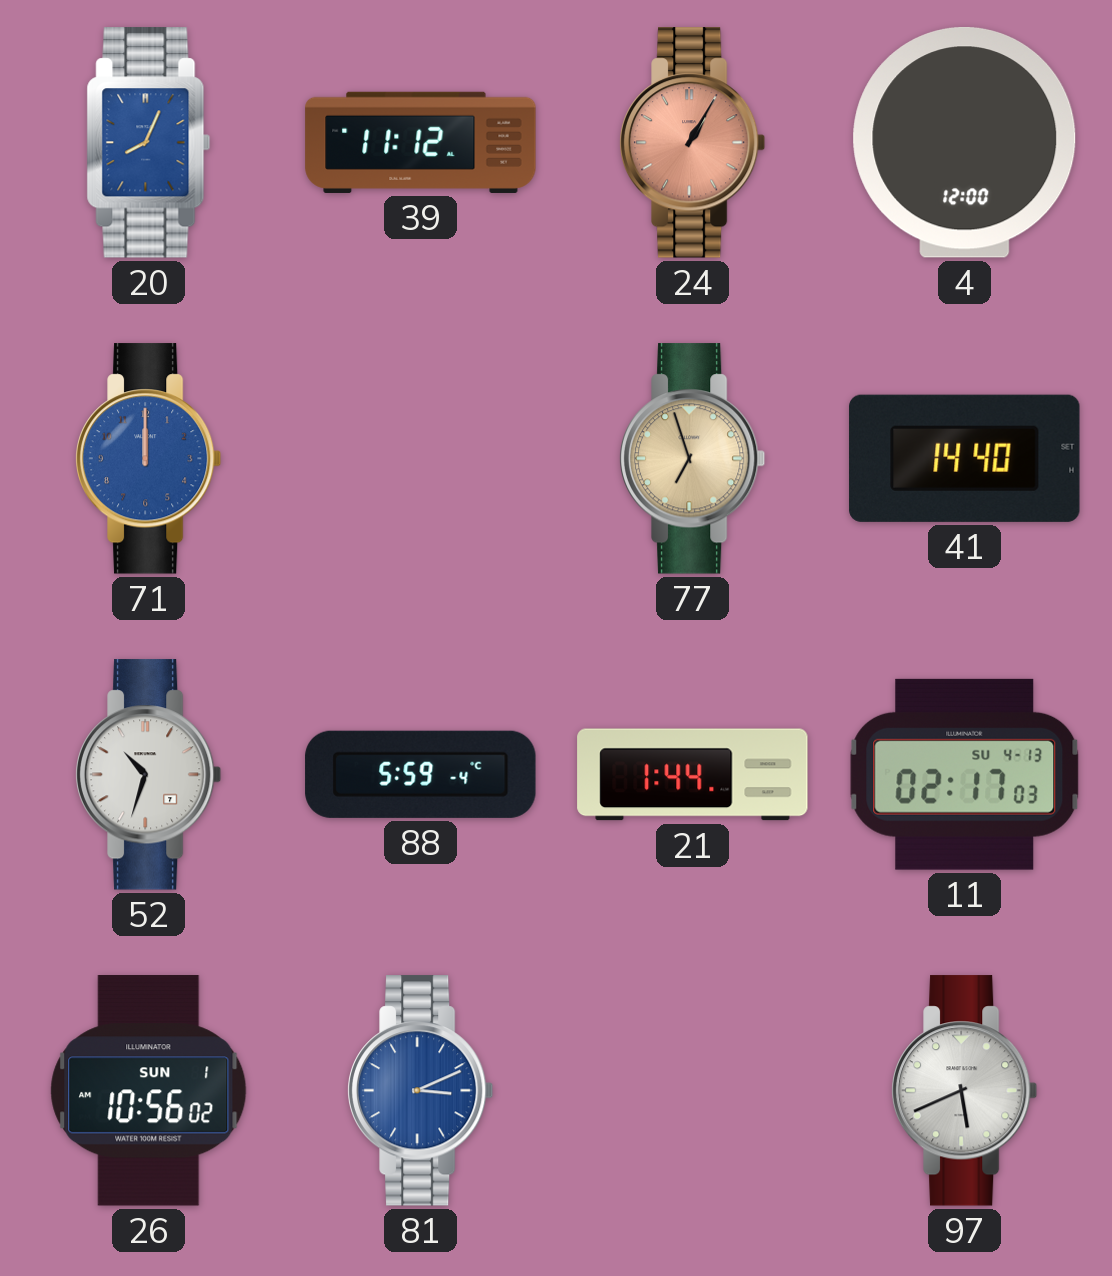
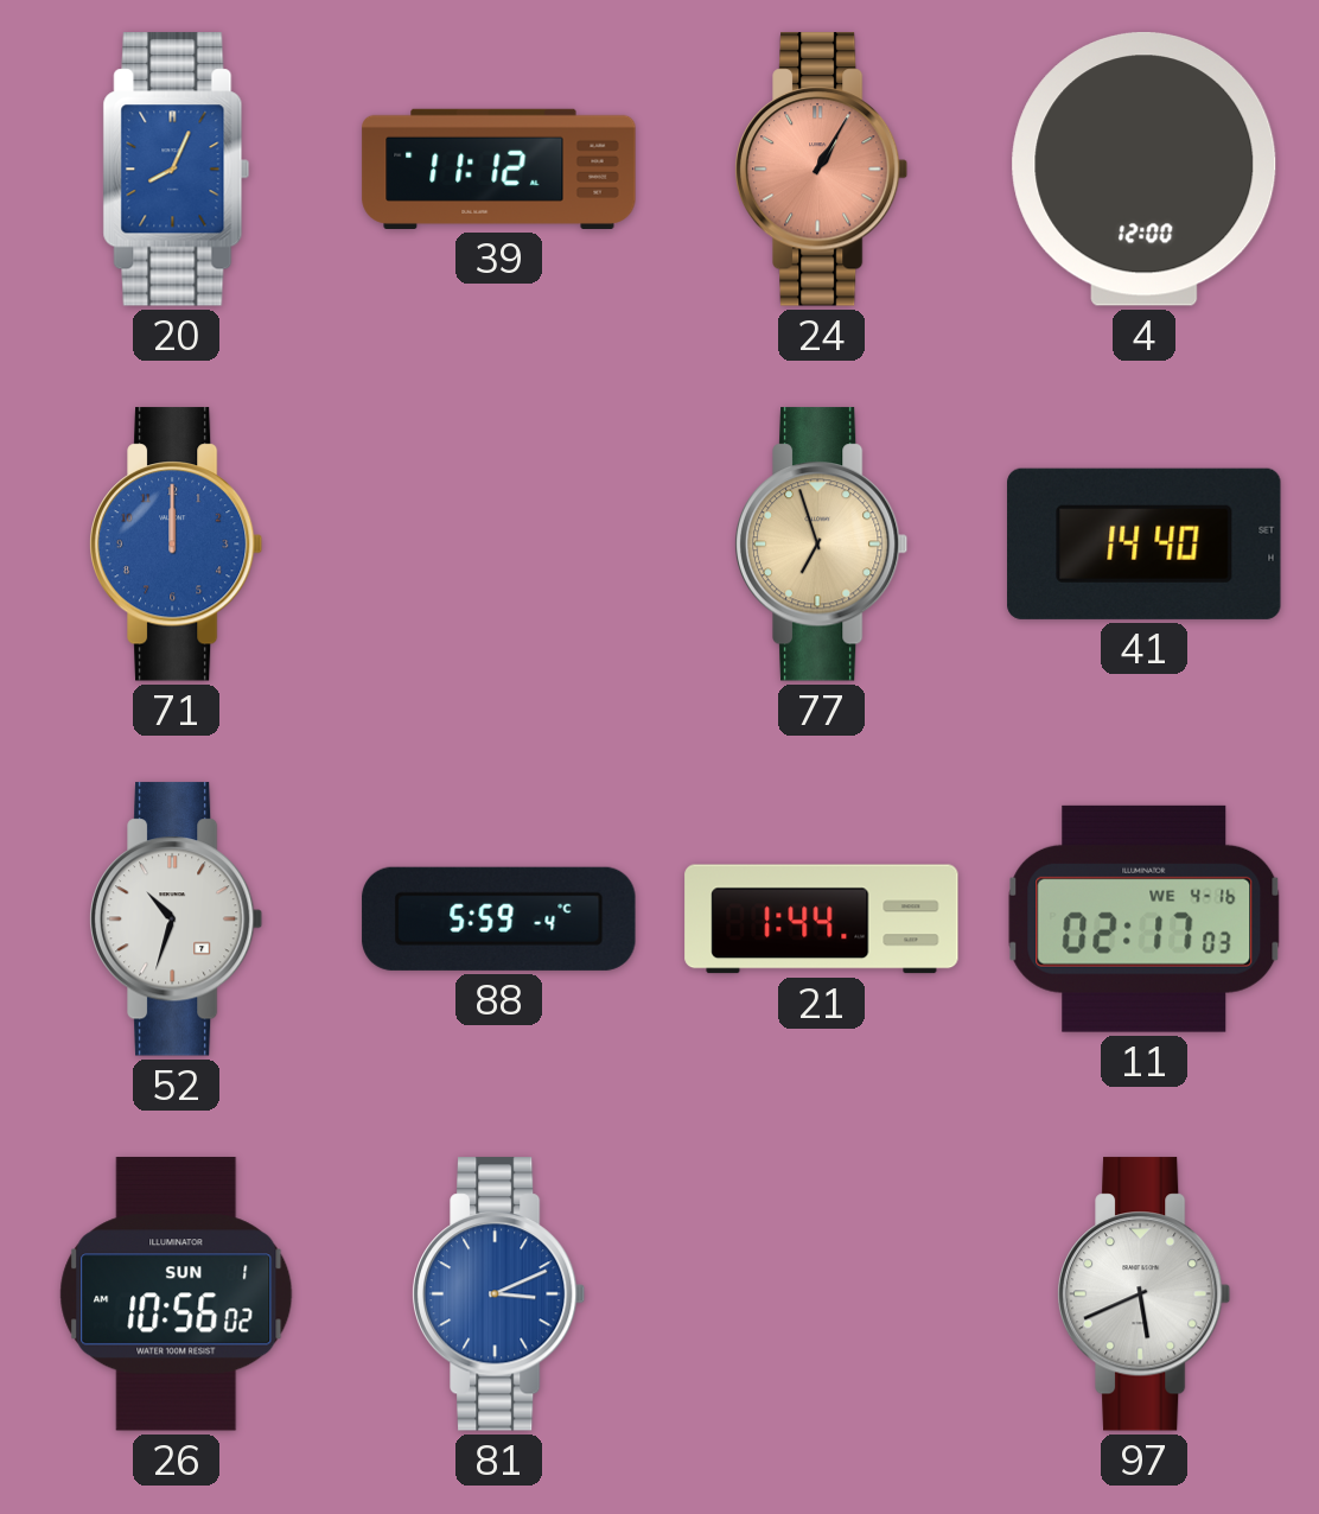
11 date: SU 4-13 -> WE 4-16 (1145, 918)
